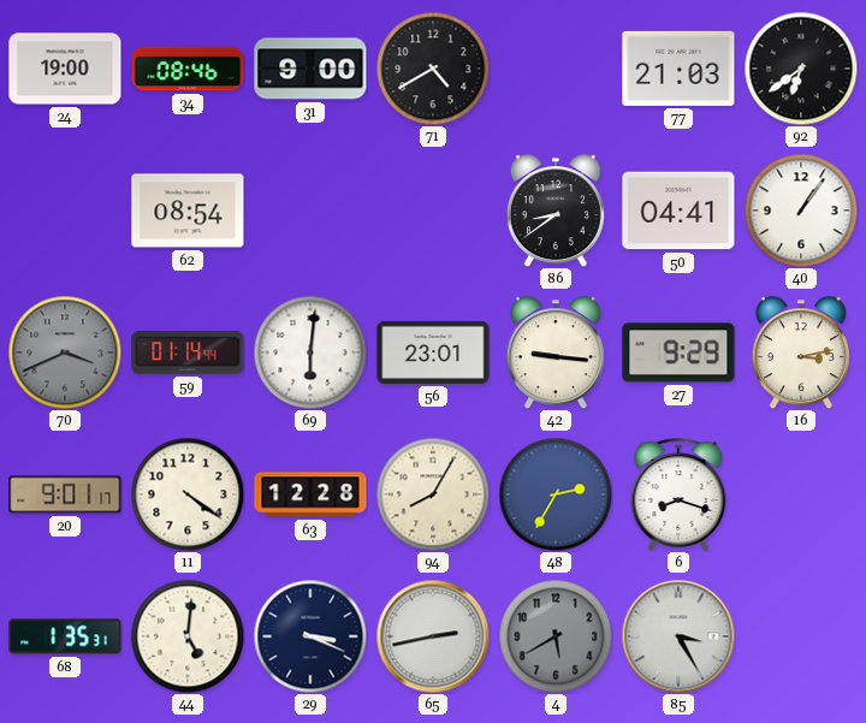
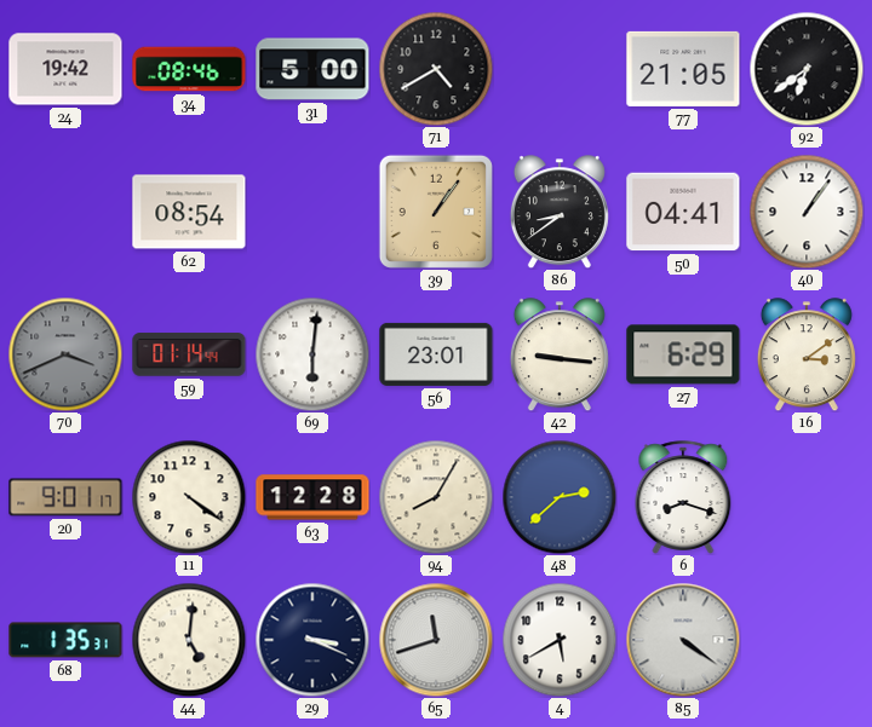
24: 19:00 -> 19:42 (65, 69)
31: 9:00 -> 5:00 (312, 69)
77: 21:03 -> 21:05 (683, 69)
39: none -> 1:06 (436, 212)
27: 9:29 -> 6:29 (683, 354)
16: 3:13 -> 3:09 (807, 354)
48: 2:35 -> 2:38 (560, 497)
65: 2:43 -> 11:42 (436, 640)
4 dial: grey -> white (560, 640)
85: 3:25 -> 4:21 (683, 640)
